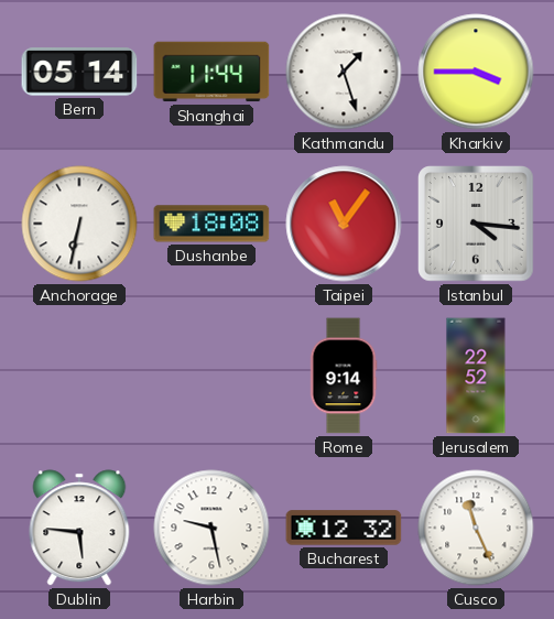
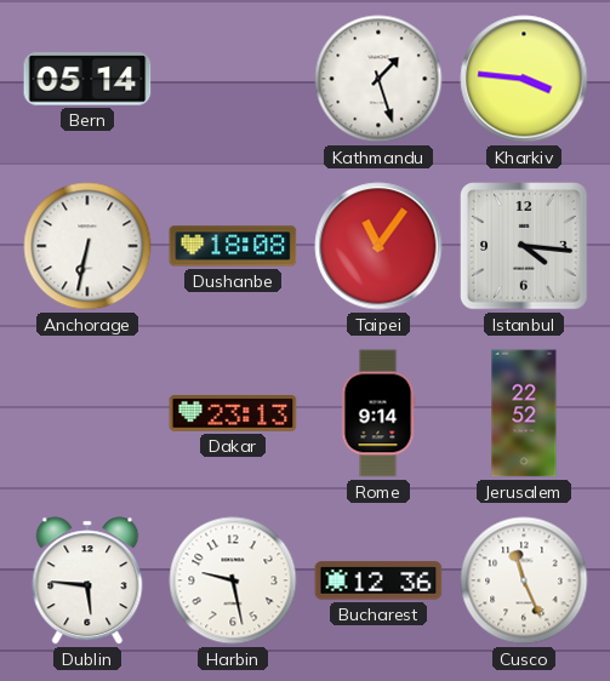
Shanghai: 11:44 -> none (211, 72)
Kharkiv: 3:45 -> 3:46 (524, 79)
Dakar: none -> 23:13 (233, 413)
Bucharest: 12:32 -> 12:36 (378, 580)
